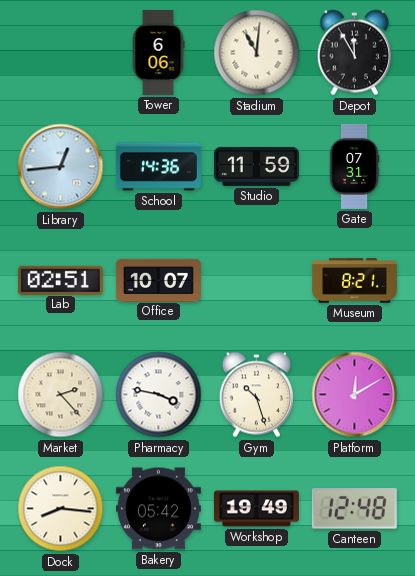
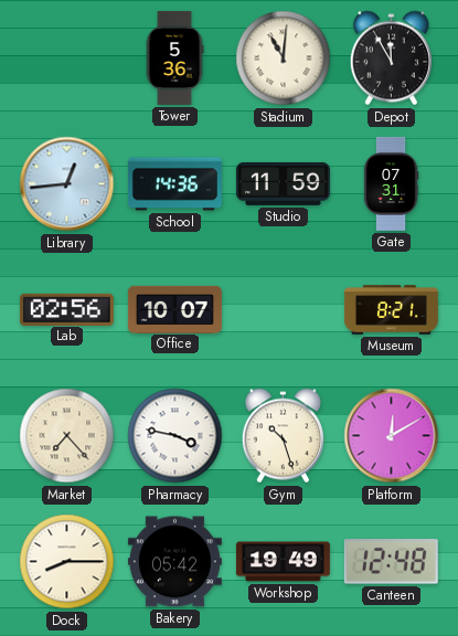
Tower: 6:06 -> 5:36 (174, 57)
Lab: 02:51 -> 02:56 (66, 309)
Market: 2:23 -> 7:23 (67, 436)
Dock: 8:16 -> 8:15 (67, 562)
